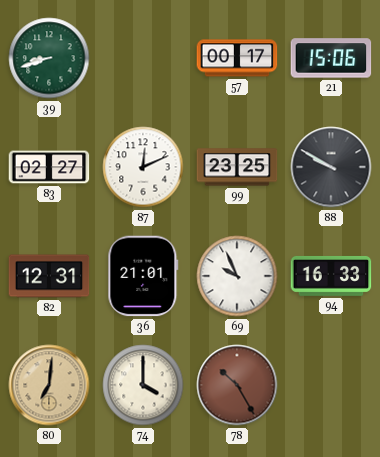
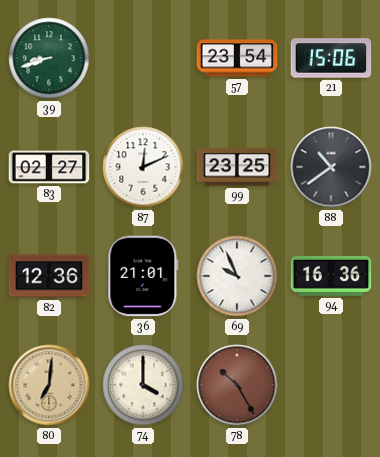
57: 00:17 -> 23:54 (237, 58)
88: 9:50 -> 10:39 (331, 167)
82: 12:31 -> 12:36 (49, 276)
94: 16:33 -> 16:36 (331, 276)
